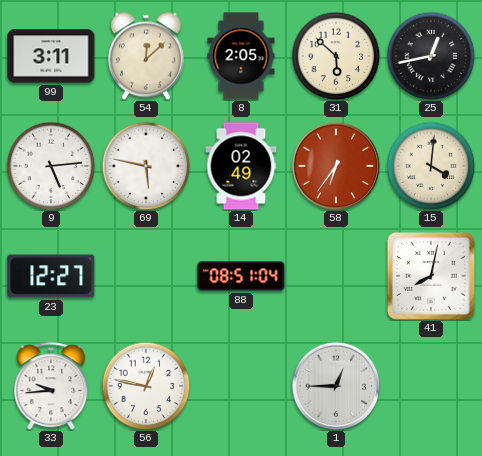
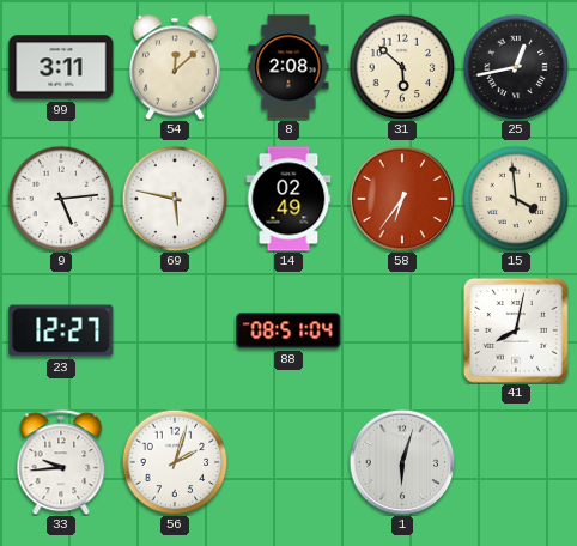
8: 2:05 -> 2:08 (288, 67)
15: 4:01 -> 3:59 (516, 199)
56: 12:47 -> 2:03 (175, 462)
1: 12:45 -> 6:03 (402, 462)
